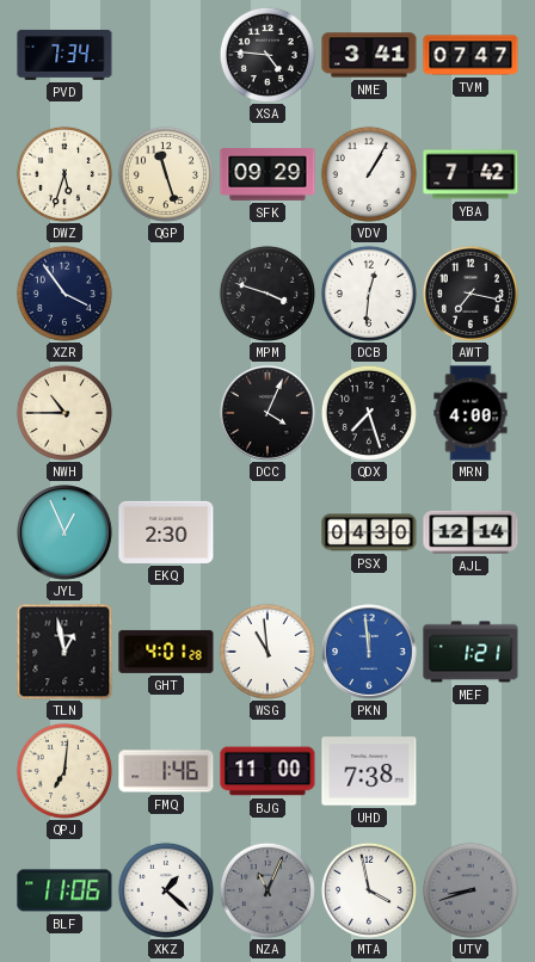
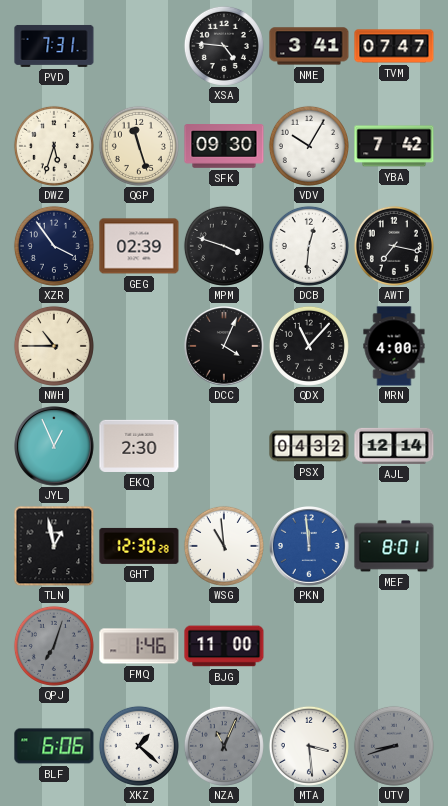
PVD: 7:34 -> 7:31 (54, 46)
SFK: 09:29 -> 09:30 (224, 146)
VDV: 1:05 -> 10:05 (309, 146)
GEG: none -> 02:39 (139, 246)
QDX: 7:27 -> 11:07 (309, 346)
PSX: 04:30 -> 04:32 (309, 446)
GHT: 4:01 -> 12:30 (139, 546)
MEF: 1:21 -> 8:01 (394, 546)
QPJ: 7:01 -> 7:03 (54, 646)
QPJ dial: cream -> grey (54, 646)
UHD: 7:38 -> none (369, 771)
BLF: 11:06 -> 6:06 (54, 746)
MTA: 3:58 -> 3:29 (309, 746)
